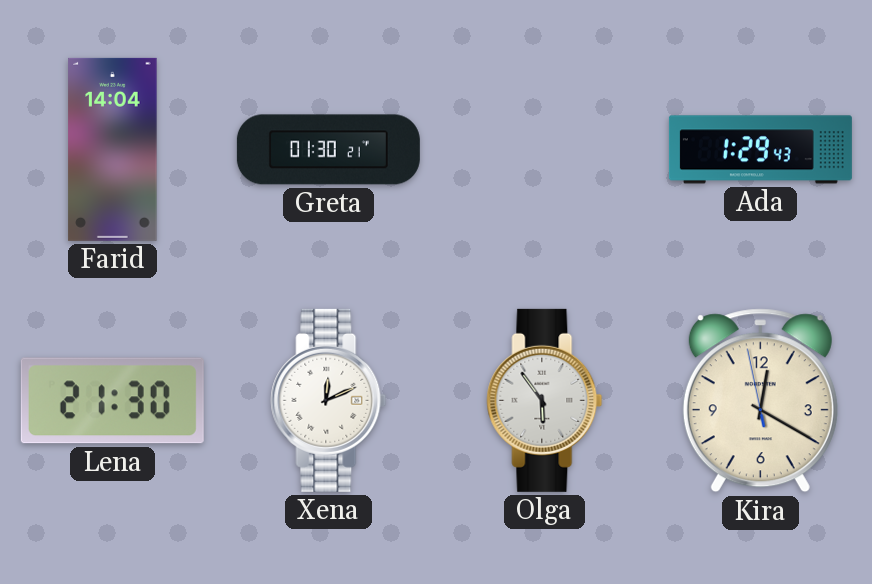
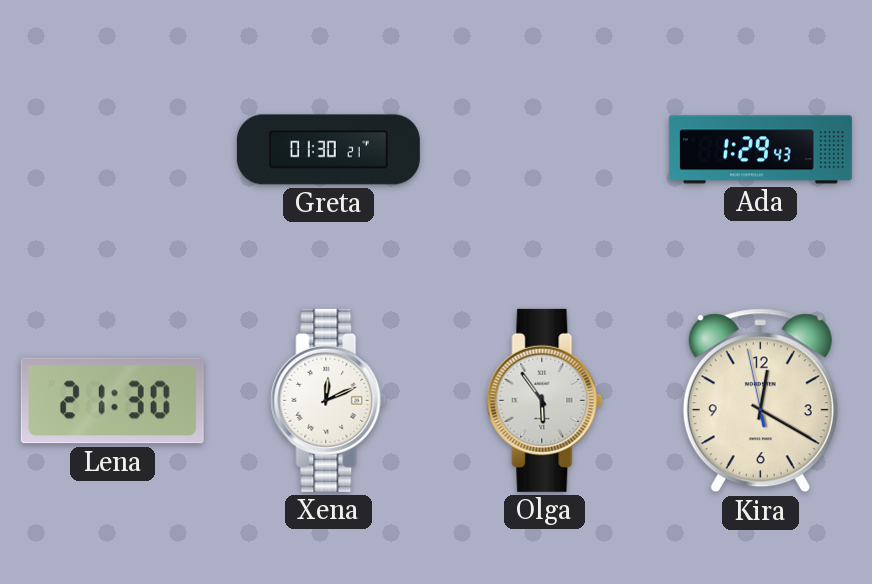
Farid: 14:04 -> none (113, 149)
